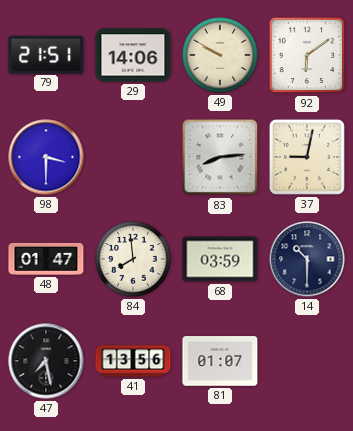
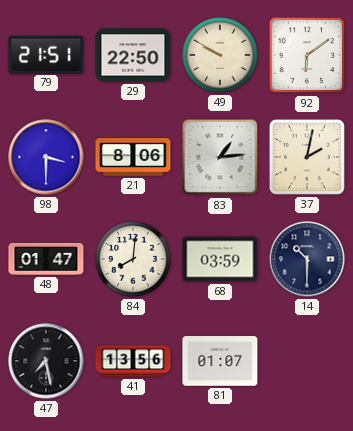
29: 14:06 -> 22:50 (133, 55)
21: none -> 8:06 (133, 157)
83: 8:14 -> 1:14 (220, 157)
37: 9:02 -> 2:02 (307, 157)
84: 7:59 -> 8:01 (133, 259)
